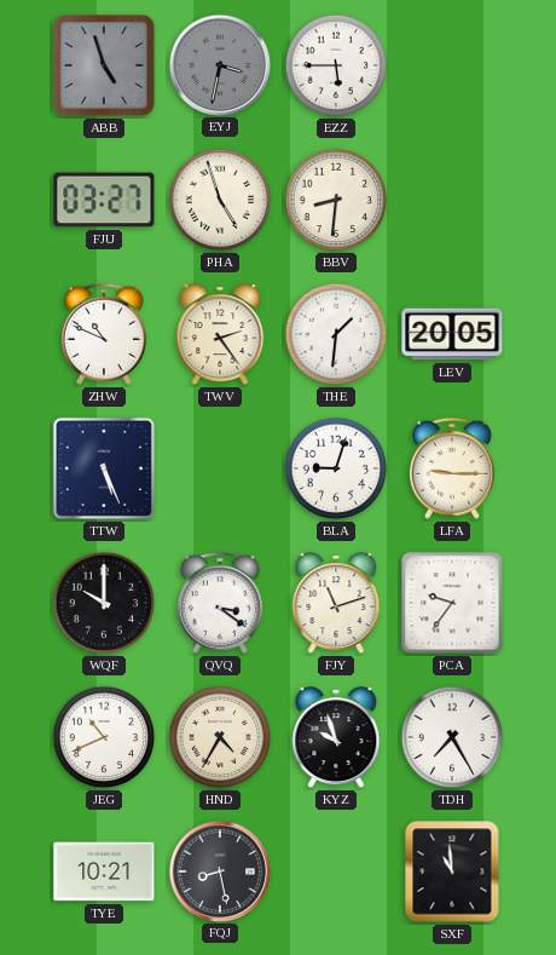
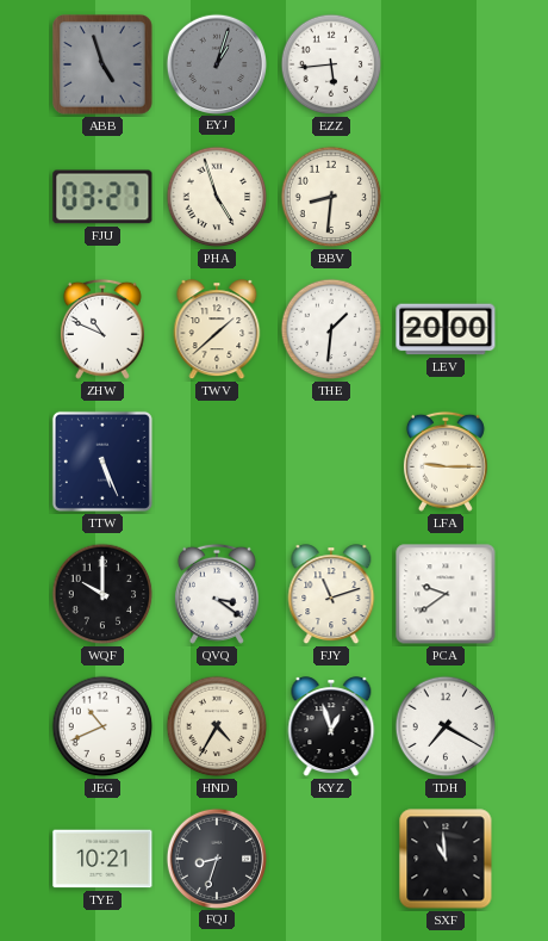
EYJ: 3:32 -> 1:03 (216, 63)
EZZ: 5:45 -> 5:44 (331, 64)
TWV: 2:24 -> 1:38 (217, 330)
LEV: 20:05 -> 20:00 (446, 329)
BLA: 9:03 -> none (336, 468)
PCA: 9:36 -> 9:39 (446, 594)
KYZ: 9:57 -> 12:57 (331, 728)
TDH: 7:25 -> 7:20 (446, 726)
FQJ: 8:28 -> 8:33 (216, 858)
